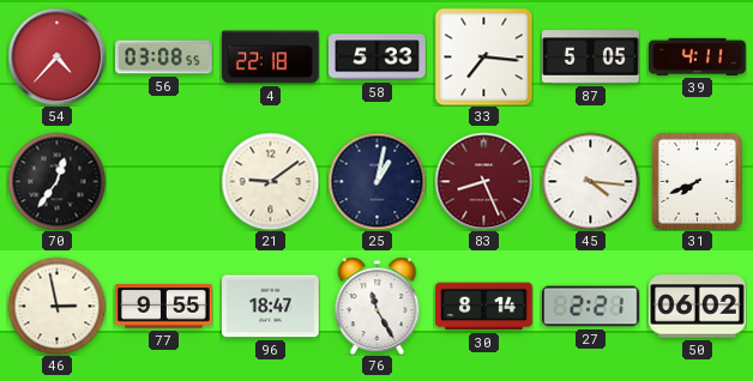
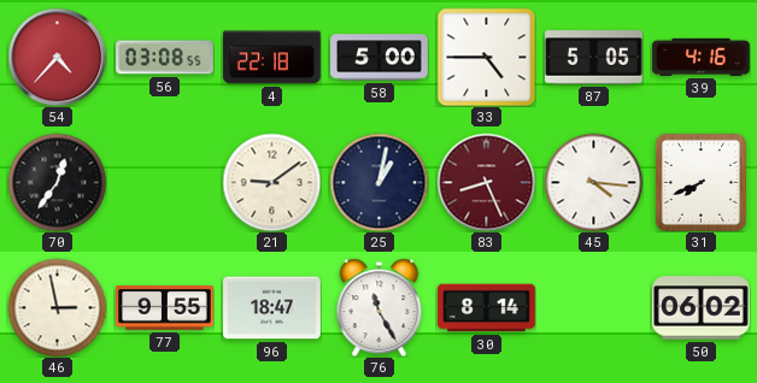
58: 5:33 -> 5:00 (380, 58)
33: 7:16 -> 4:45 (486, 57)
39: 4:11 -> 4:16 (702, 57)
27: 2:21 -> none (591, 307)
